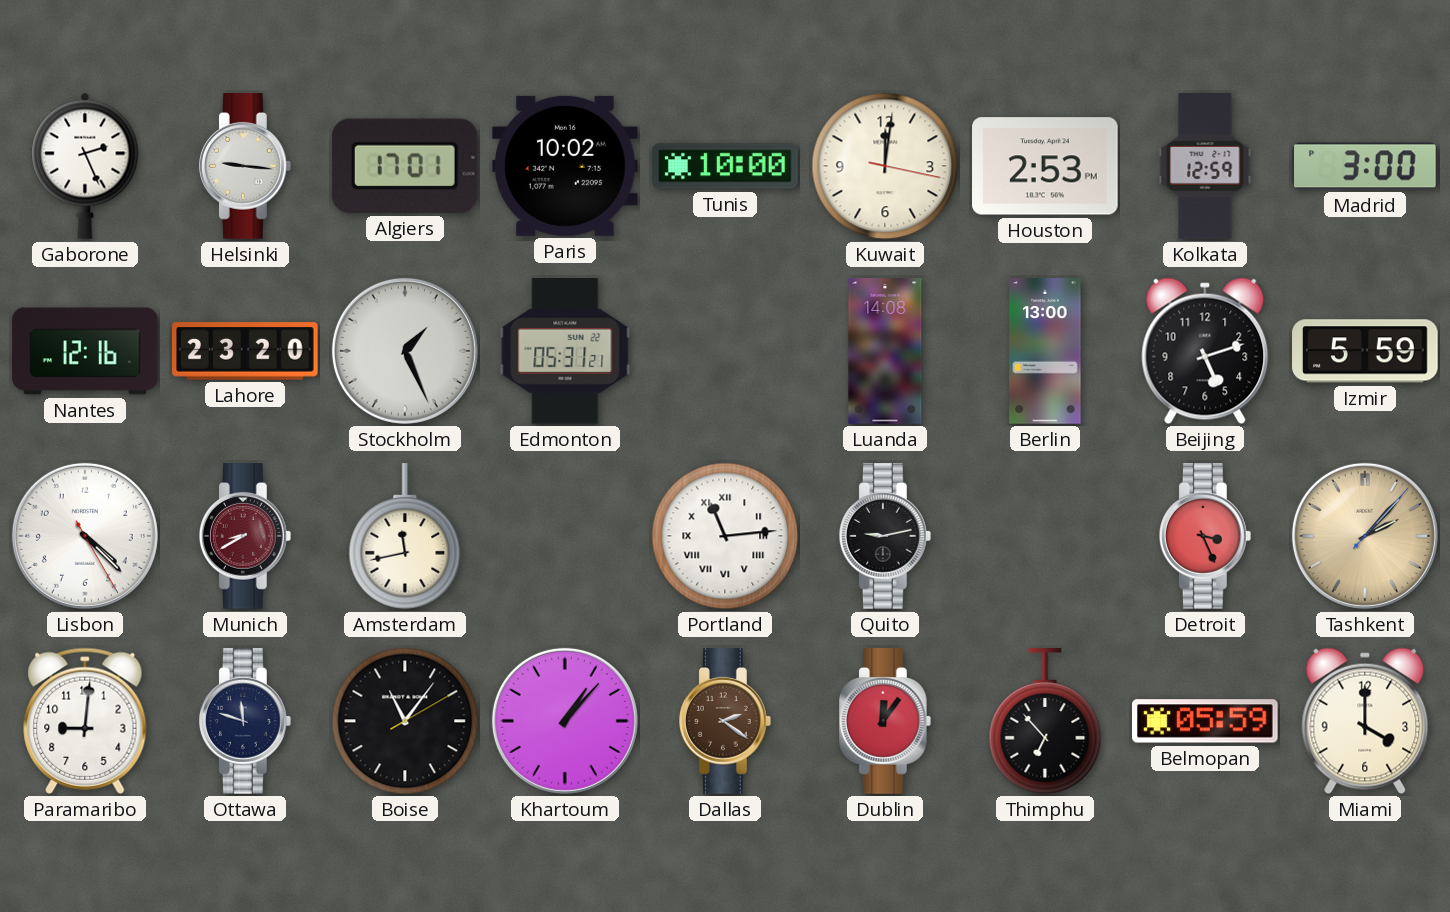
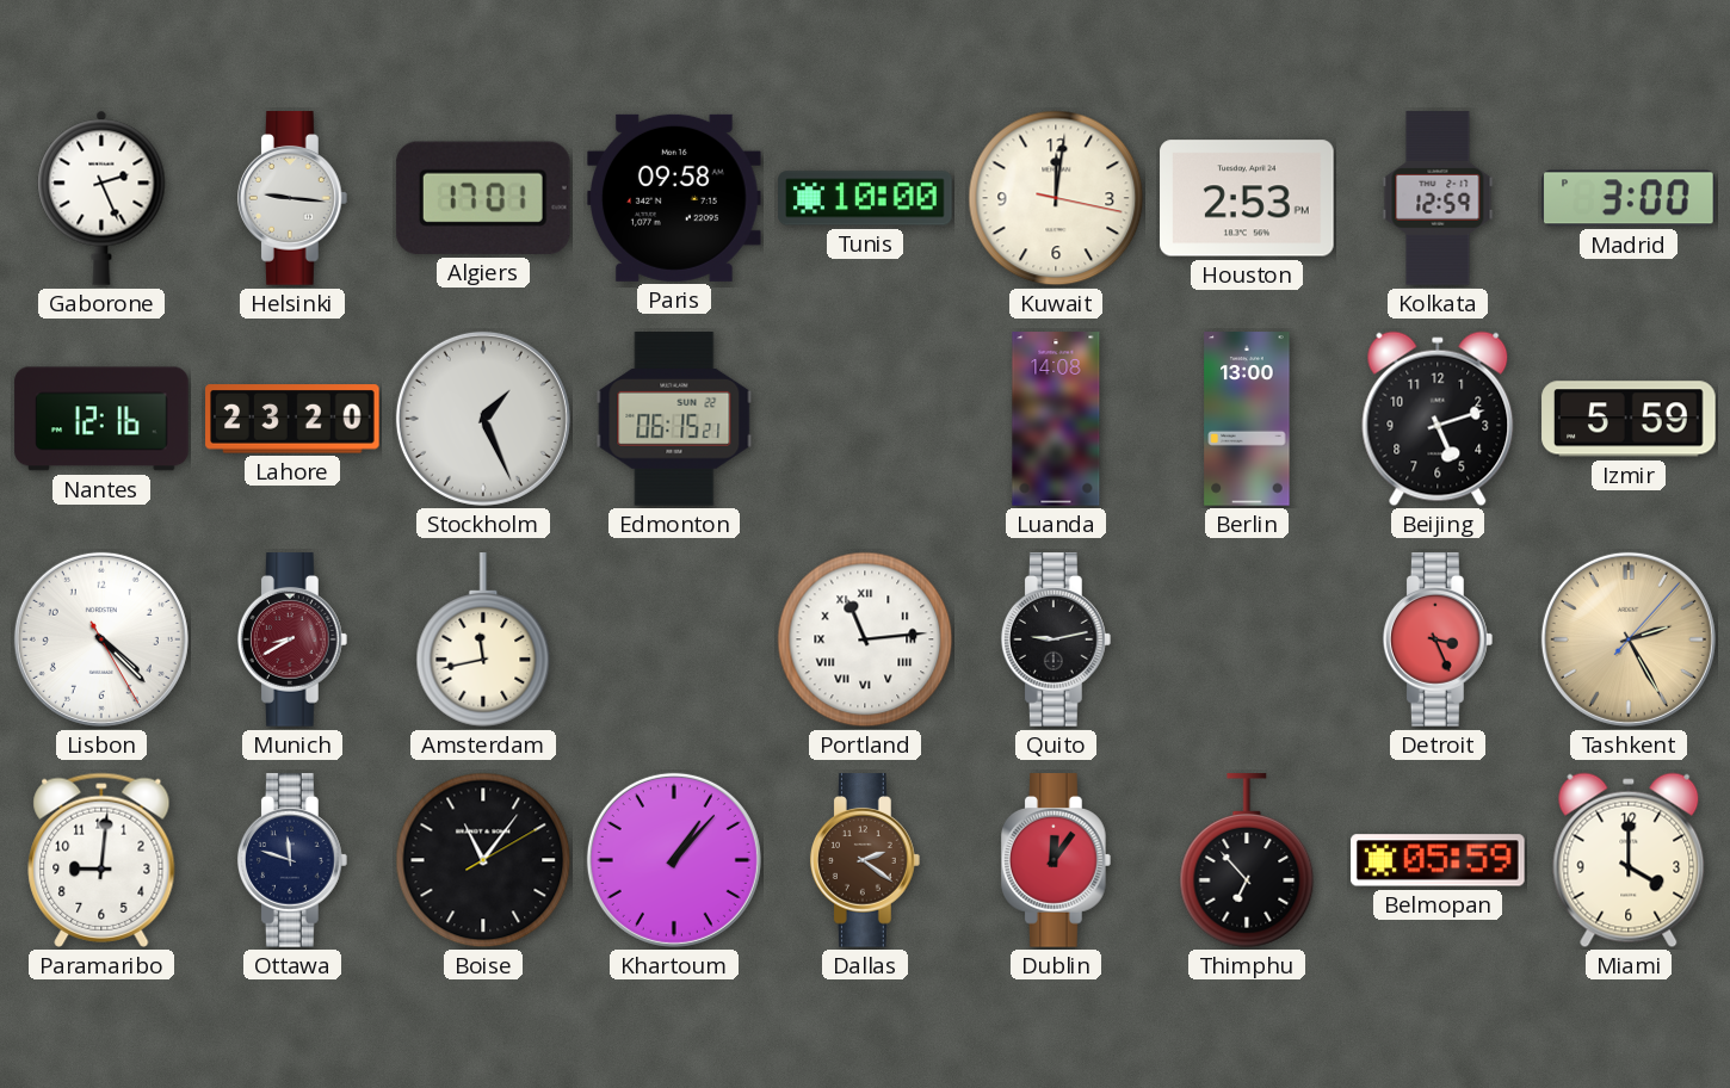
Paris: 10:02 -> 09:58 (675, 198)
Edmonton: 05:31 -> 06:15 (674, 419)
Tashkent: 2:07 -> 2:25 (1629, 639)
